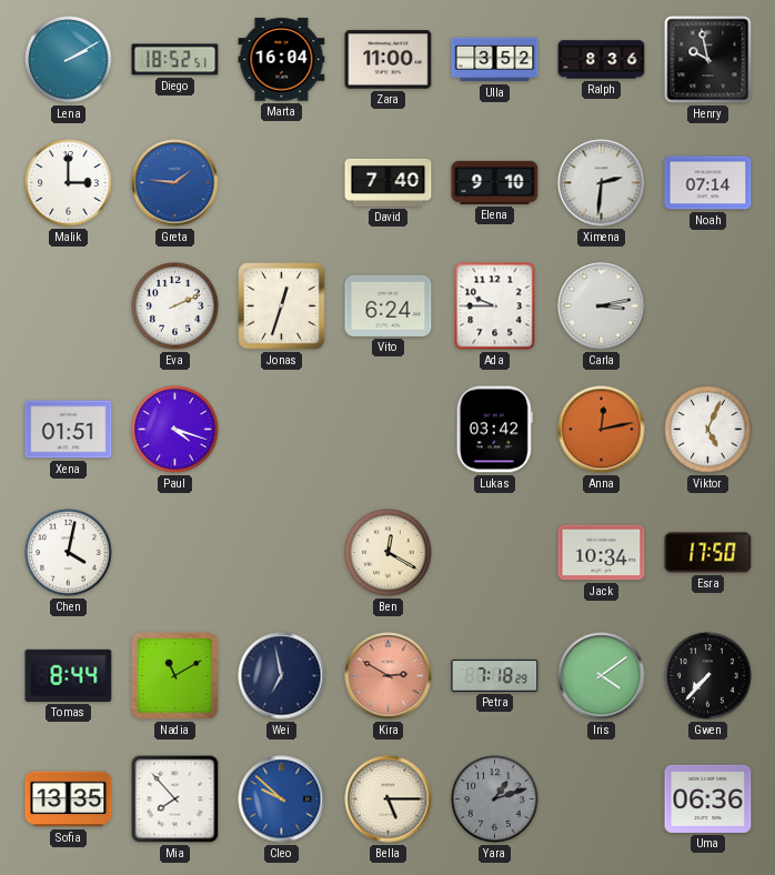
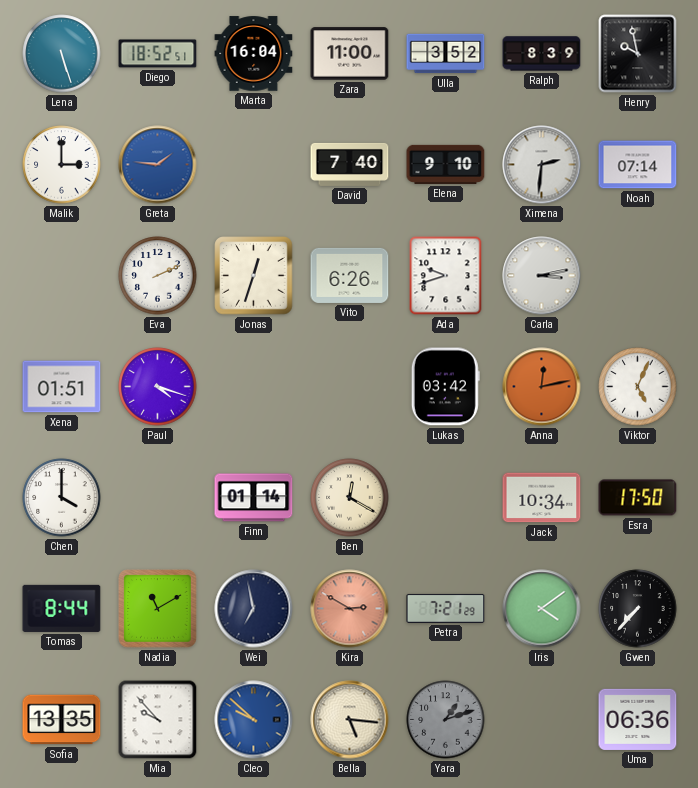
Lena: 2:10 -> 5:27 (62, 54)
Ralph: 8:36 -> 8:39 (542, 54)
Vito: 6:24 -> 6:26 (350, 275)
Ada: 9:45 -> 9:42 (446, 276)
Chen: 4:02 -> 4:00 (62, 498)
Finn: none -> 01:14 (254, 498)
Petra: 7:18 -> 7:21 (446, 608)
Mia: 7:53 -> 9:53 (158, 720)
Bella: 5:15 -> 5:16 (350, 720)
